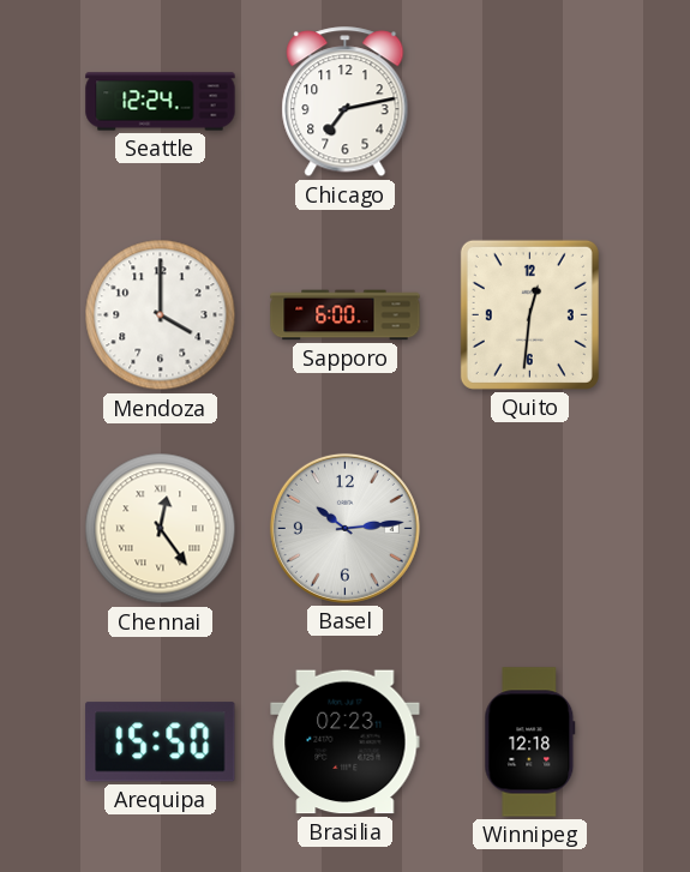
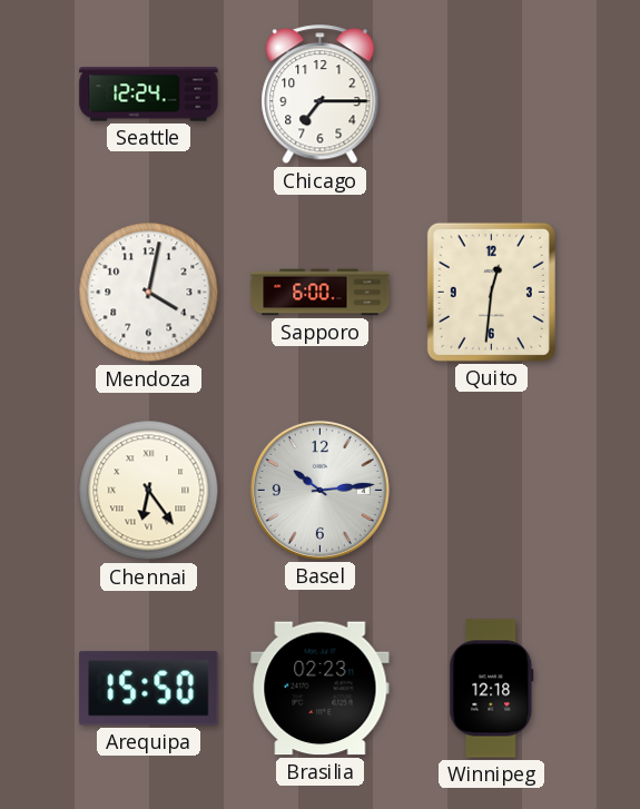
Chicago: 7:13 -> 7:15 (321, 95)
Mendoza: 4:00 -> 4:02 (149, 293)
Chennai: 12:24 -> 6:24 (149, 491)
